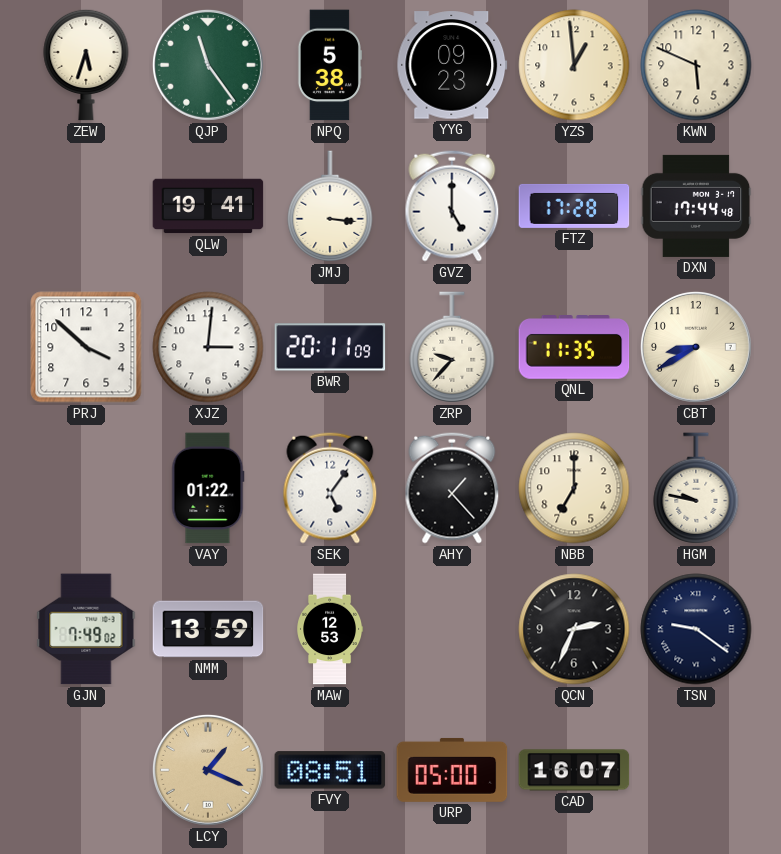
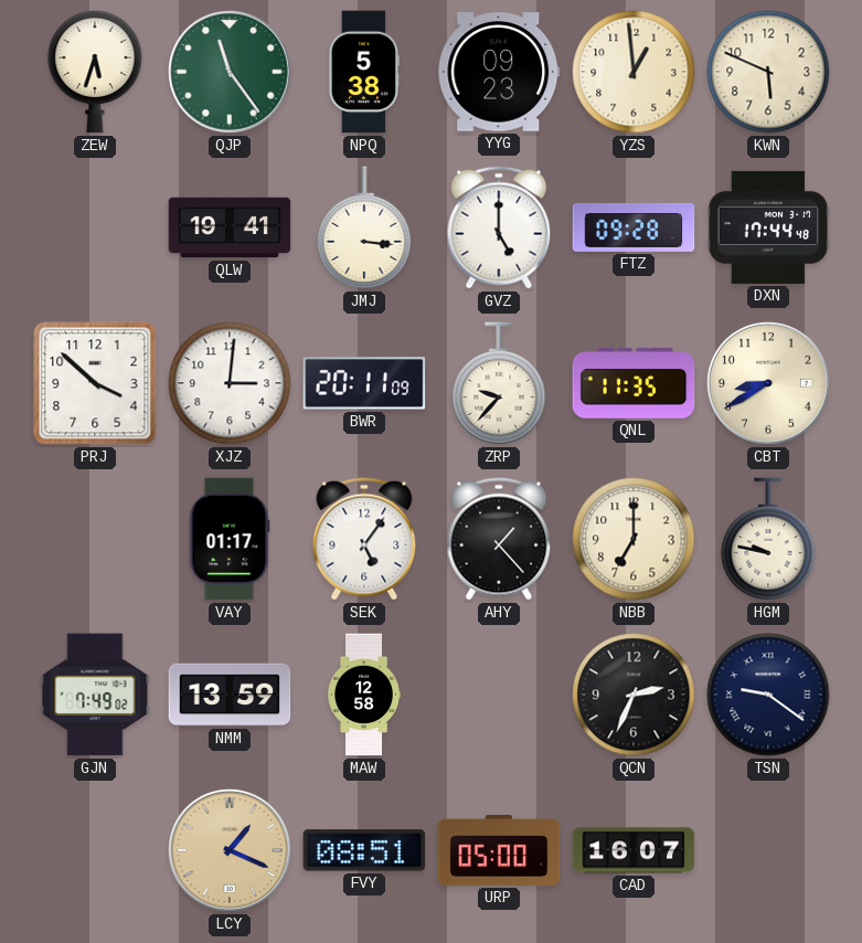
FTZ: 17:28 -> 09:28 (634, 227)
VAY: 01:22 -> 01:17 (230, 539)
MAW: 12:53 -> 12:58 (364, 695)
